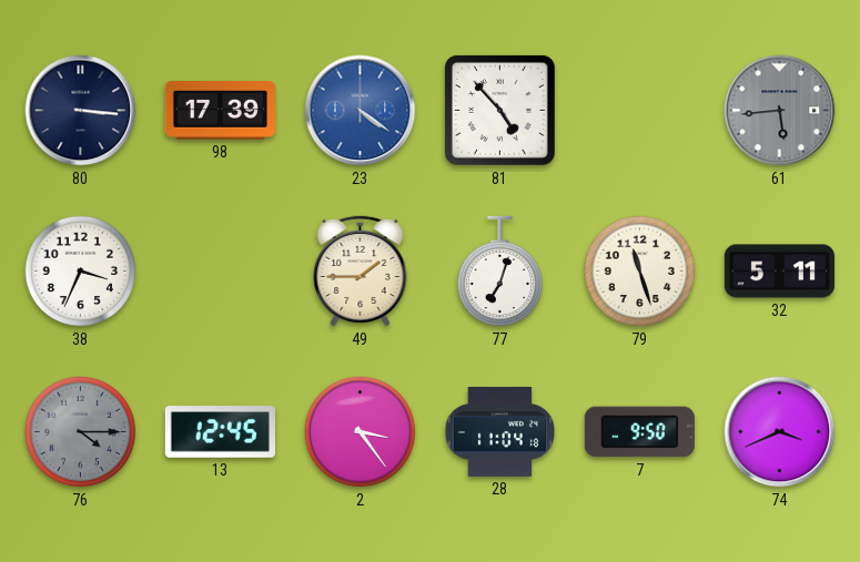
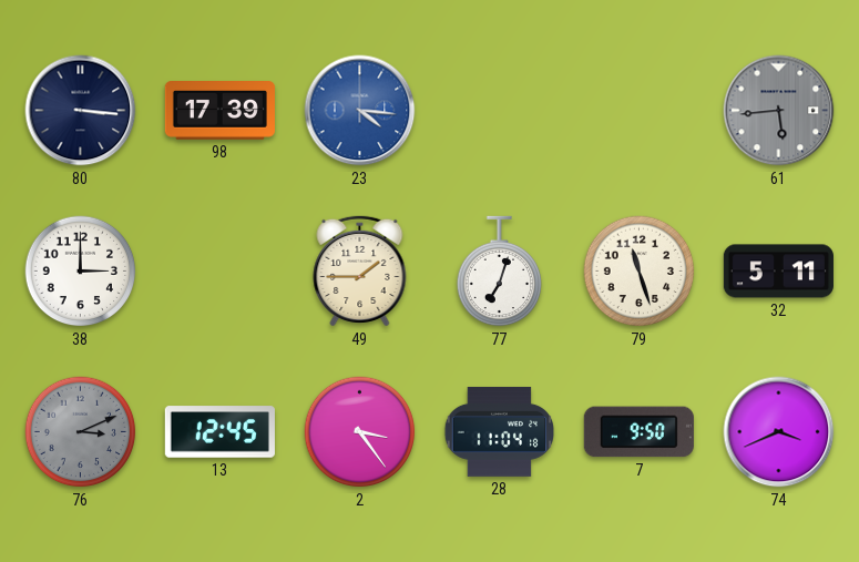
23: 4:21 -> 4:16 (360, 111)
81: 4:53 -> none (499, 110)
38: 3:34 -> 3:00 (81, 272)
76: 4:15 -> 3:11 (81, 432)
